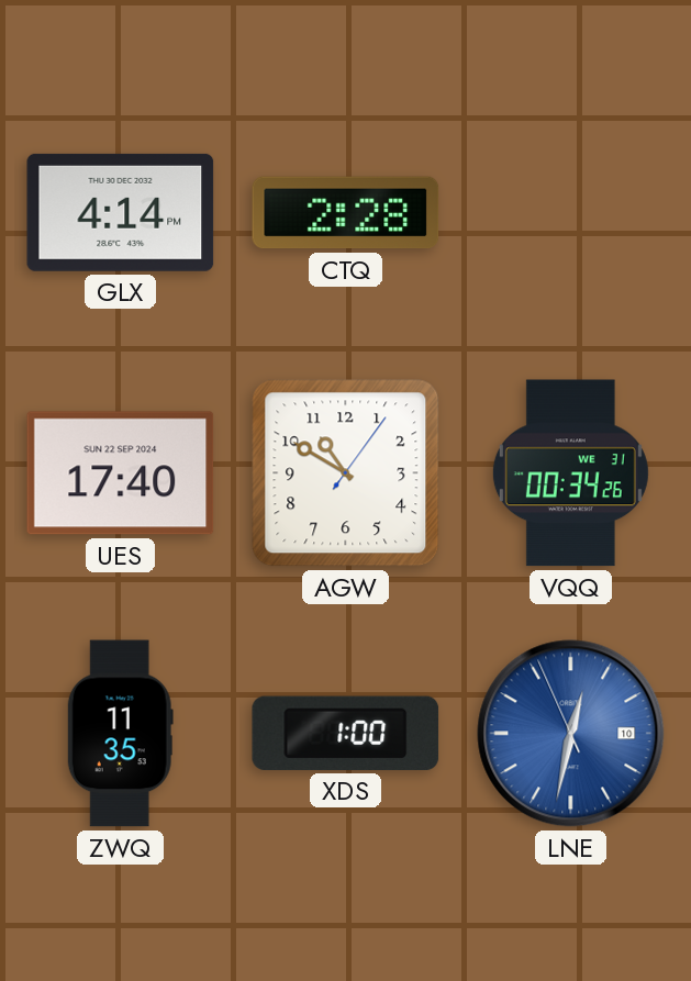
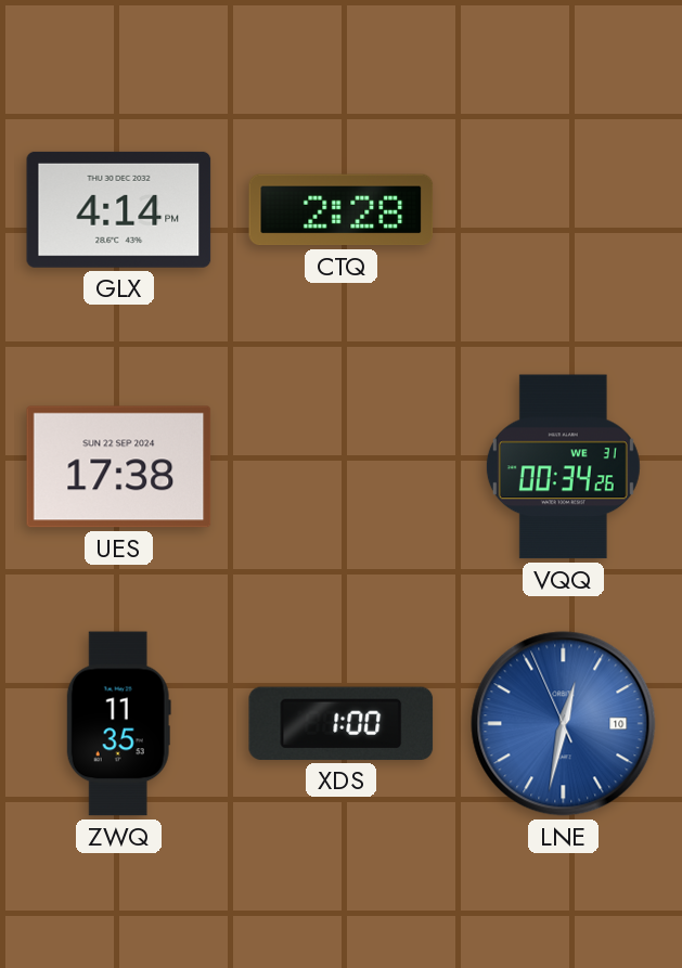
UES: 17:40 -> 17:38 (119, 467)
AGW: 10:50 -> none (346, 473)
